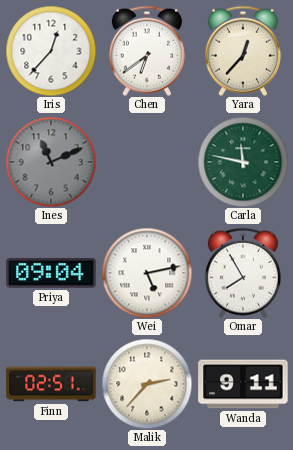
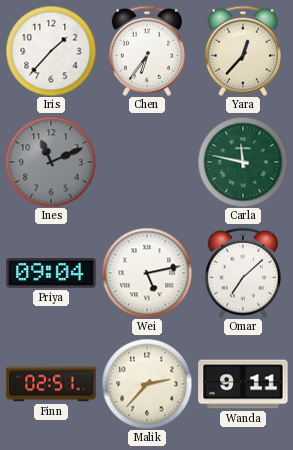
Iris: 12:37 -> 1:37 (51, 51)
Chen: 6:39 -> 6:36 (147, 51)
Omar: 7:55 -> 7:08 (243, 273)
